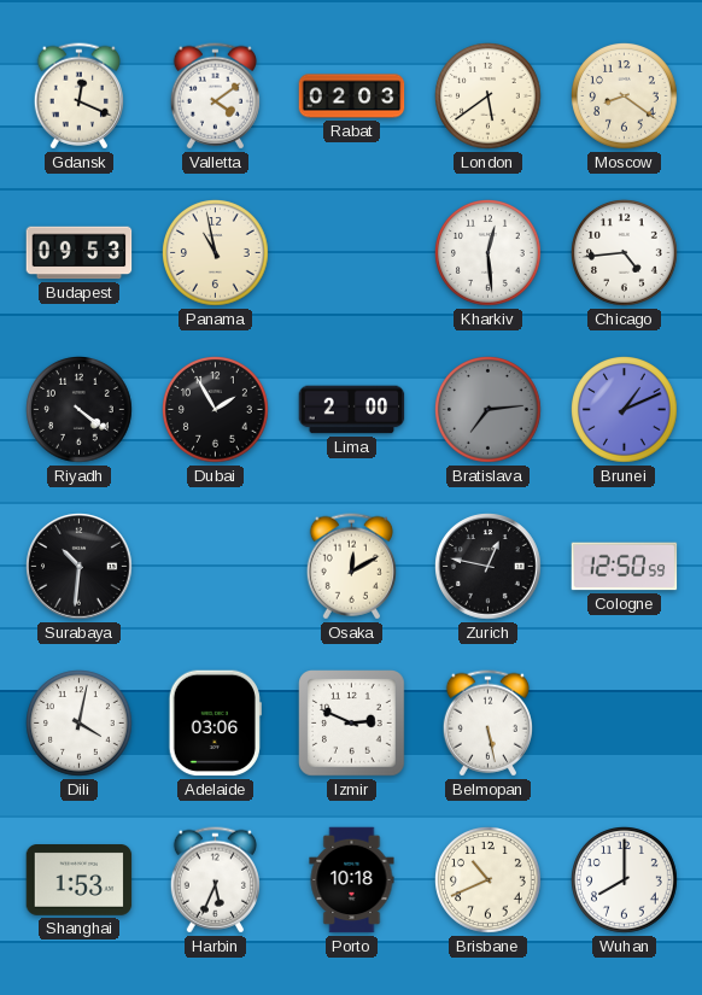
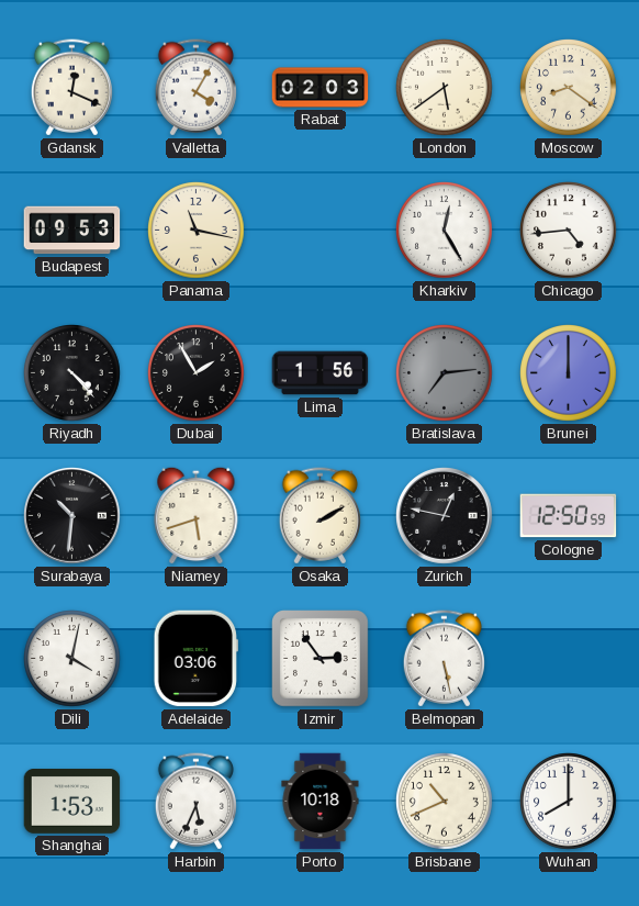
Valletta: 4:09 -> 4:05 (195, 88)
Panama: 10:58 -> 11:17 (197, 231)
Kharkiv: 12:29 -> 12:25 (445, 231)
Riyadh: 4:21 -> 4:23 (72, 373)
Lima: 2:00 -> 1:56 (321, 373)
Brunei: 1:11 -> 12:00 (569, 373)
Niamey: none -> 5:42 (197, 515)
Osaka: 12:10 -> 2:10 (319, 516)
Izmir: 2:49 -> 2:54 (321, 659)
